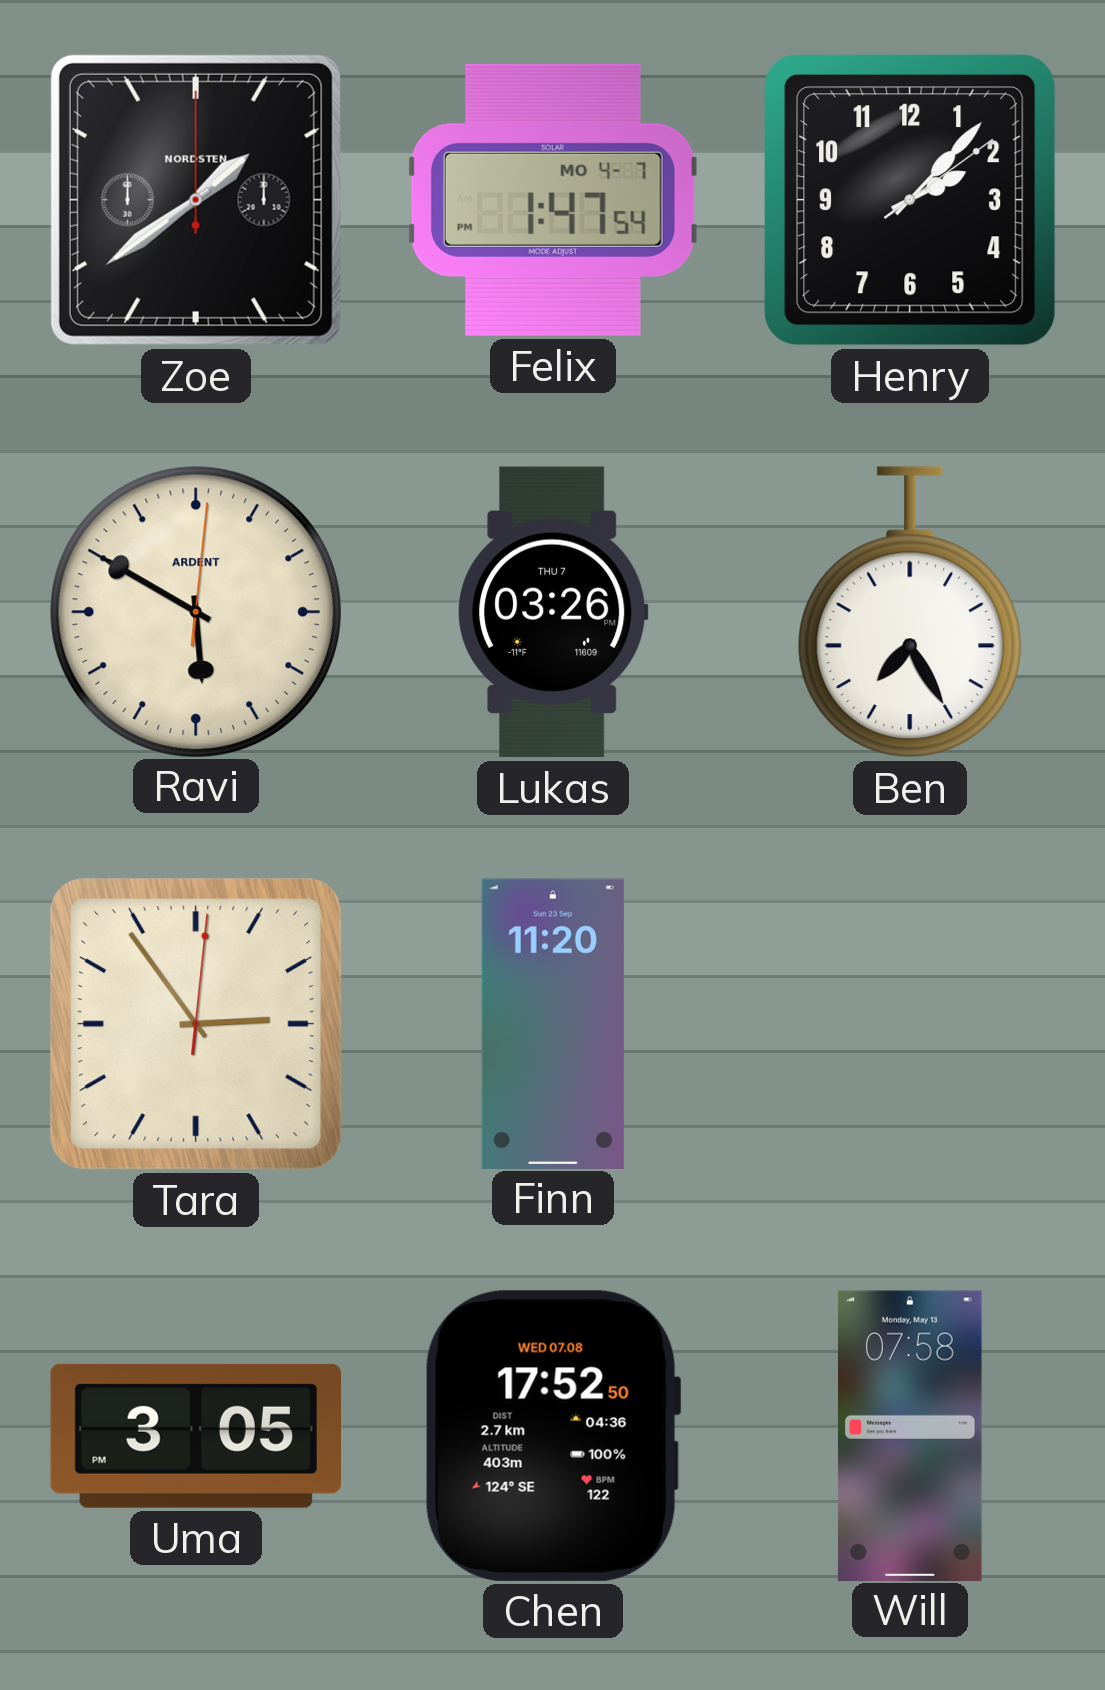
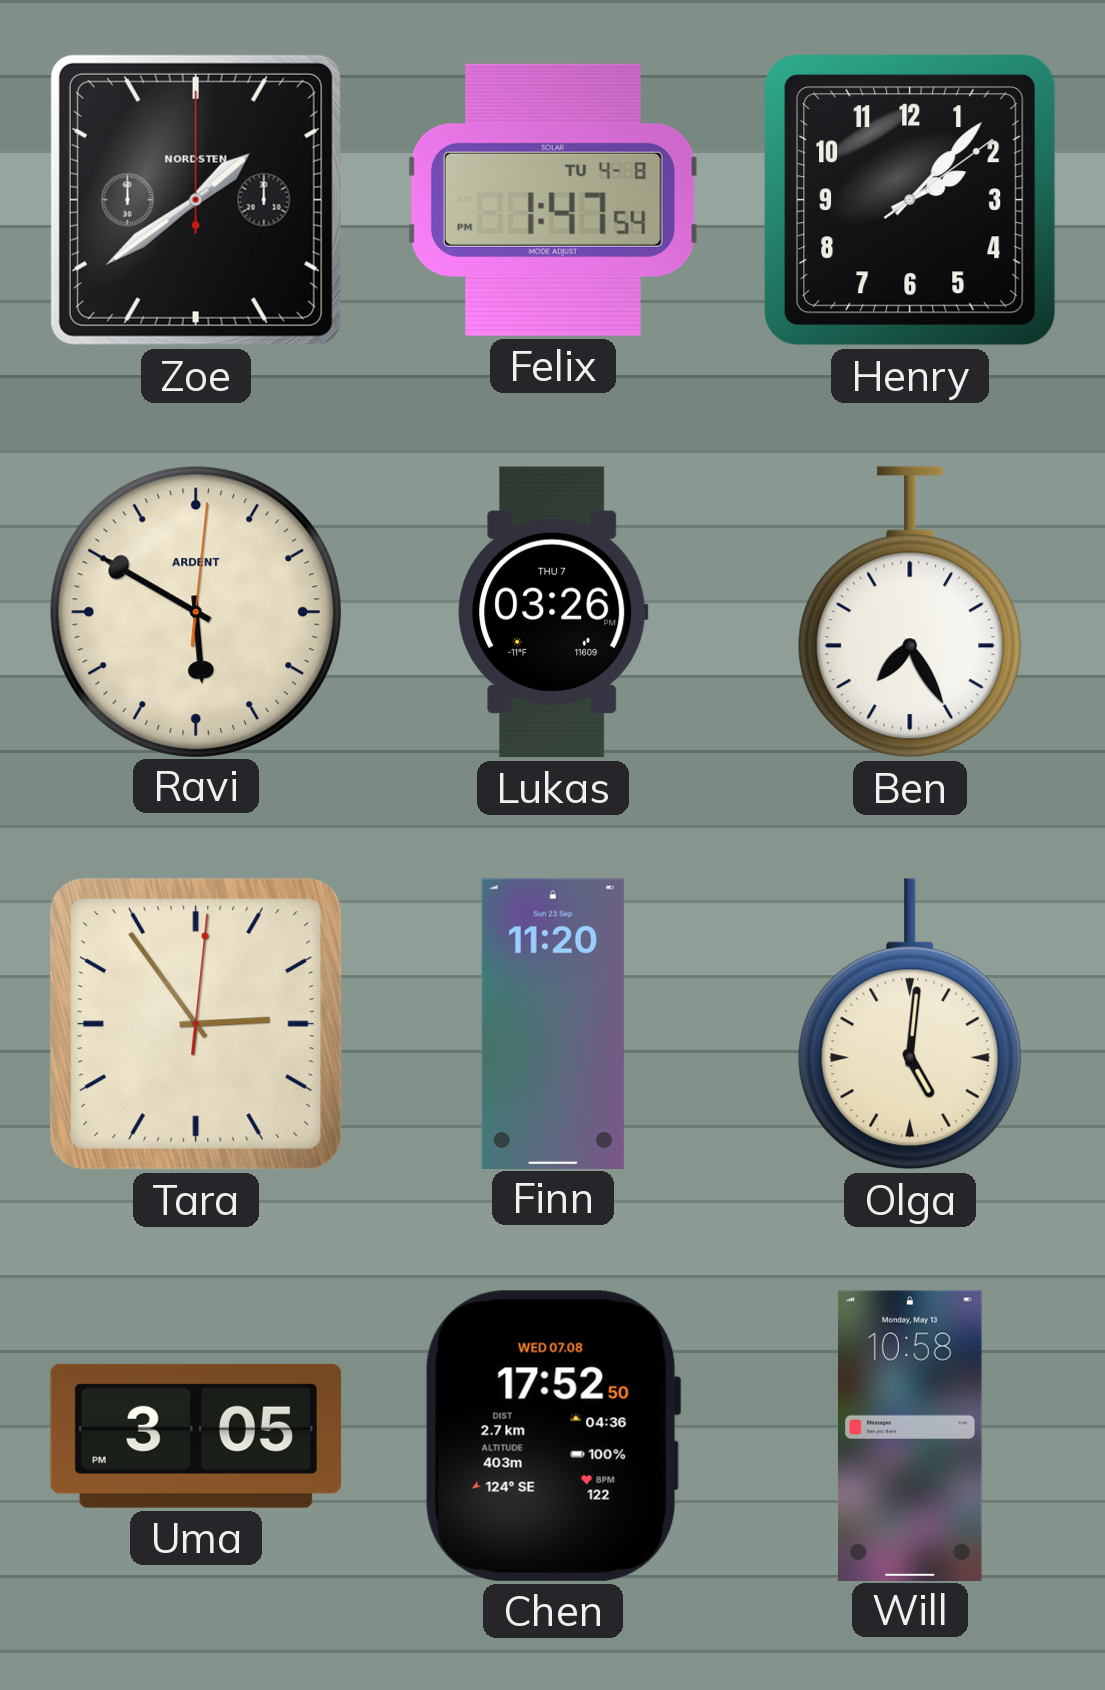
Felix date: MO 4-7 -> TU 4-8 (553, 200)
Olga: none -> 5:01 (910, 1024)
Will: 07:58 -> 10:58 (910, 1435)
